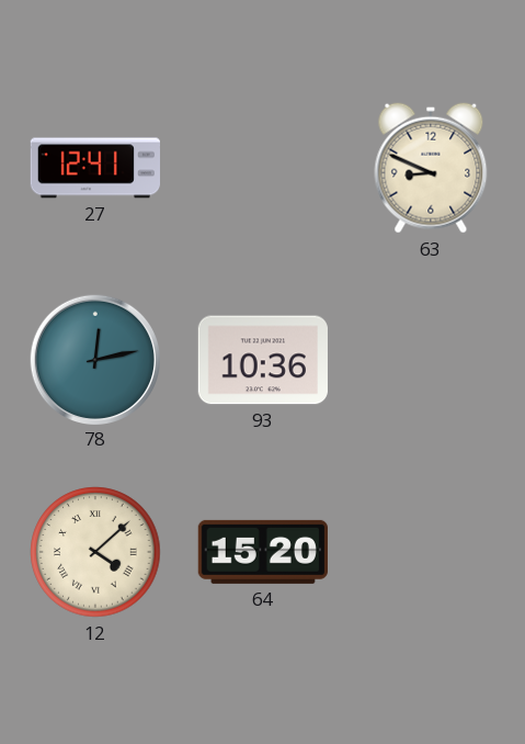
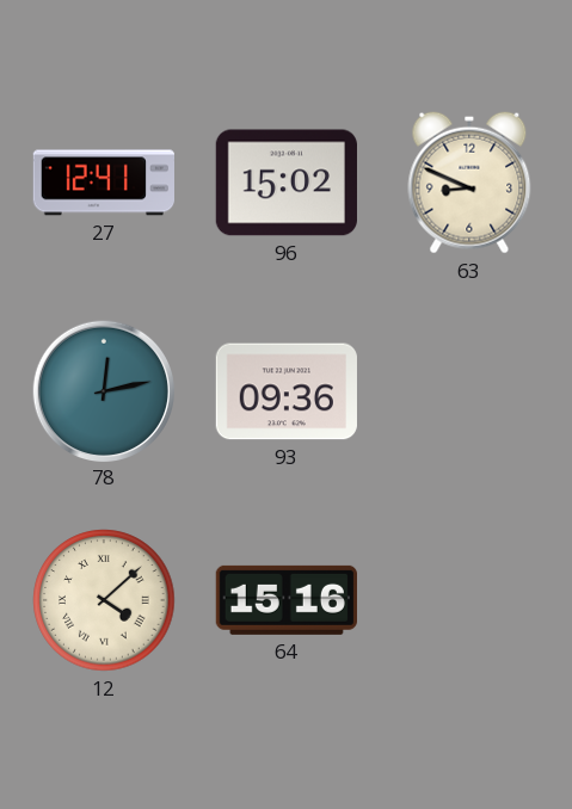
96: none -> 15:02 (287, 183)
93: 10:36 -> 09:36 (287, 391)
64: 15:20 -> 15:16 (287, 600)
